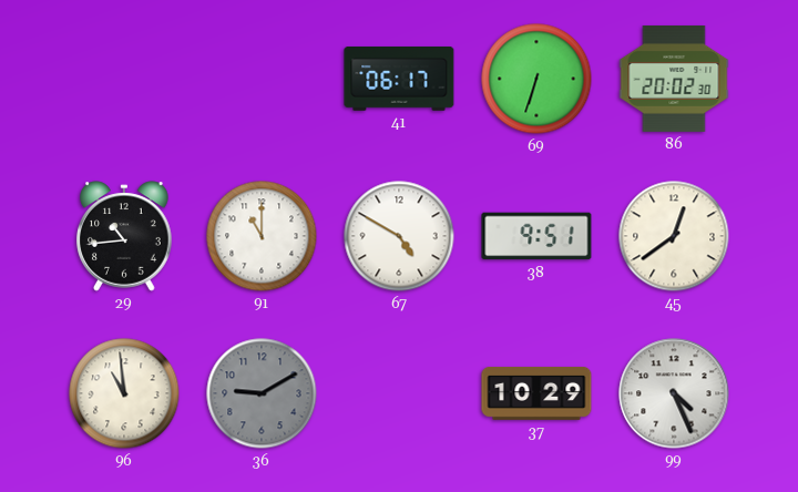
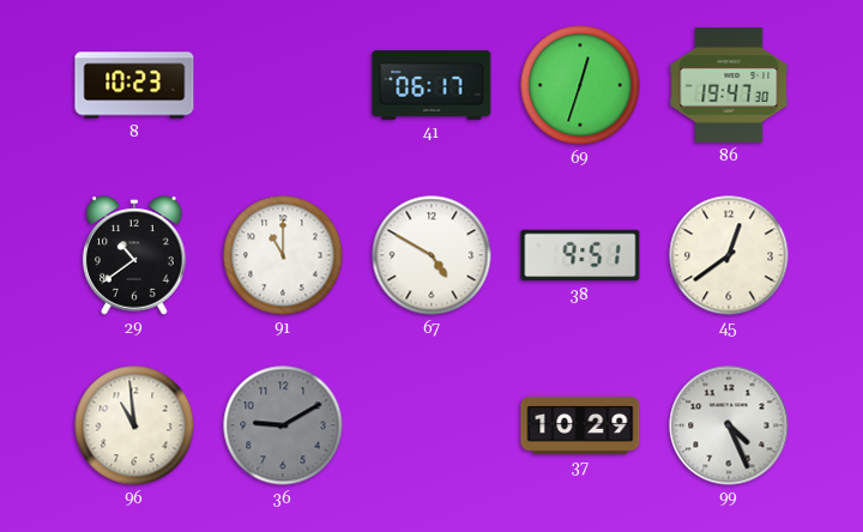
8: none -> 10:23 (134, 85)
69: 6:33 -> 12:33 (580, 85)
86: 20:02 -> 19:47 (729, 85)
29: 10:44 -> 10:39 (134, 255)
